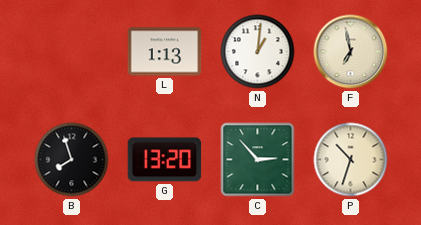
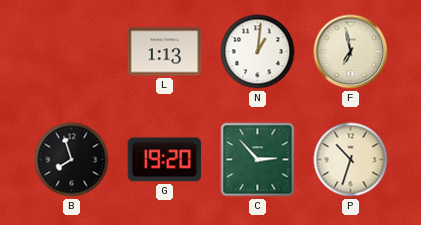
G: 13:20 -> 19:20 (165, 160)
